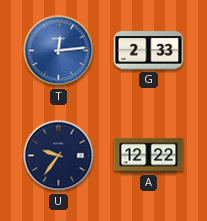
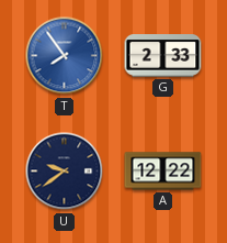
T: 12:14 -> 7:54 (65, 56)
U: 9:36 -> 9:39 (65, 172)
